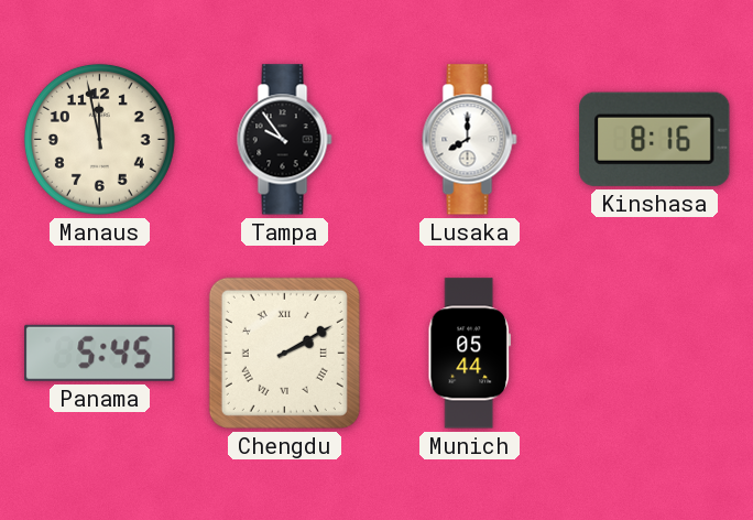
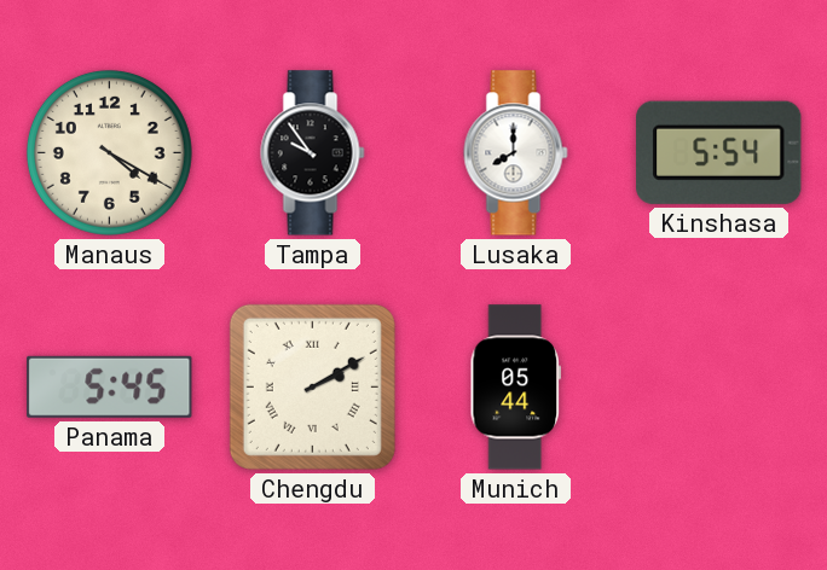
Manaus: 11:58 -> 4:20 (109, 152)
Kinshasa: 8:16 -> 5:54 (719, 152)
